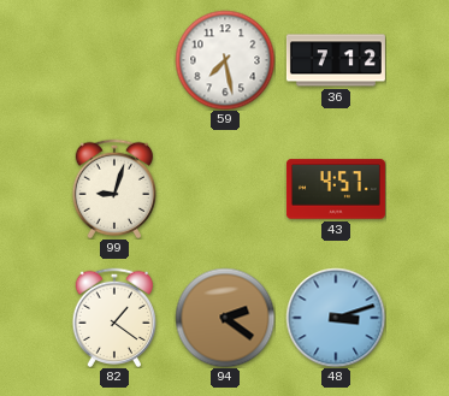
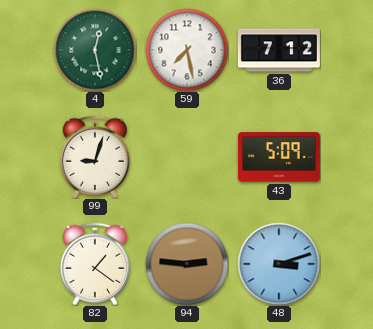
4: none -> 12:28 (95, 50)
43: 4:57 -> 5:09 (279, 157)
94: 2:21 -> 2:46 (187, 264)
